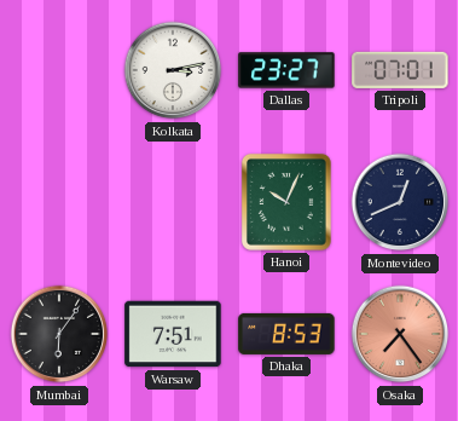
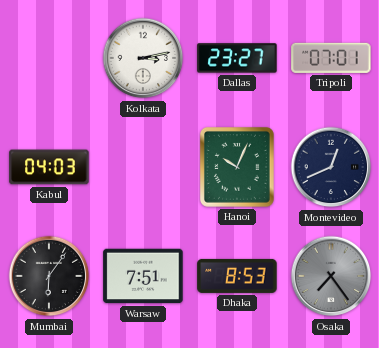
Kabul: none -> 04:03 (49, 167)
Osaka dial: salmon -> grey (331, 276)
